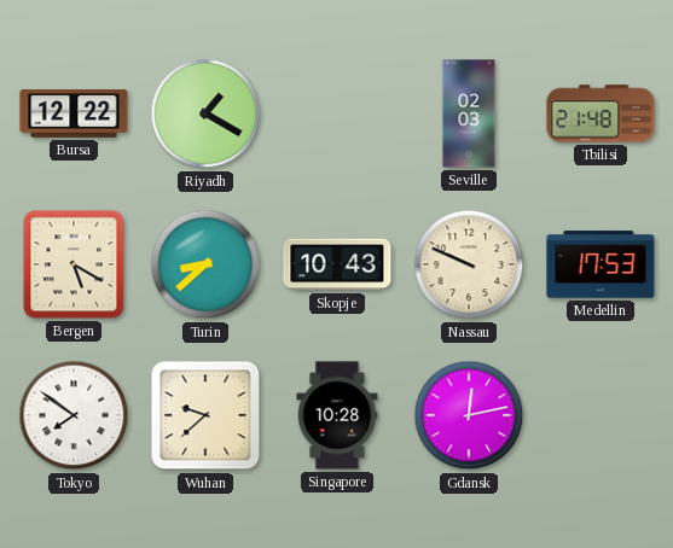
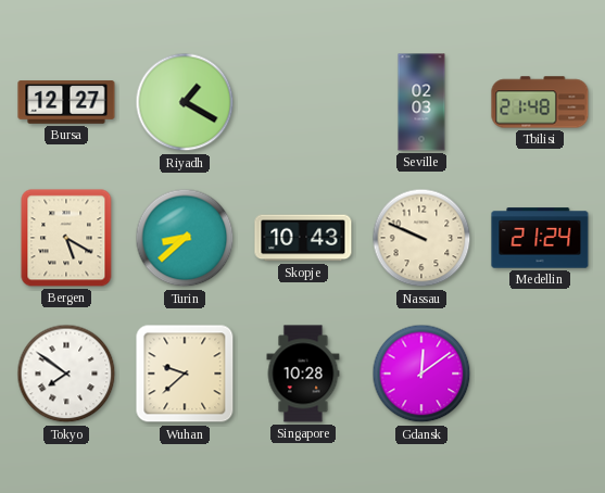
Bursa: 12:22 -> 12:27 (66, 102)
Medellin: 17:53 -> 21:24 (540, 238)
Gdansk: 12:13 -> 12:09 (421, 374)
